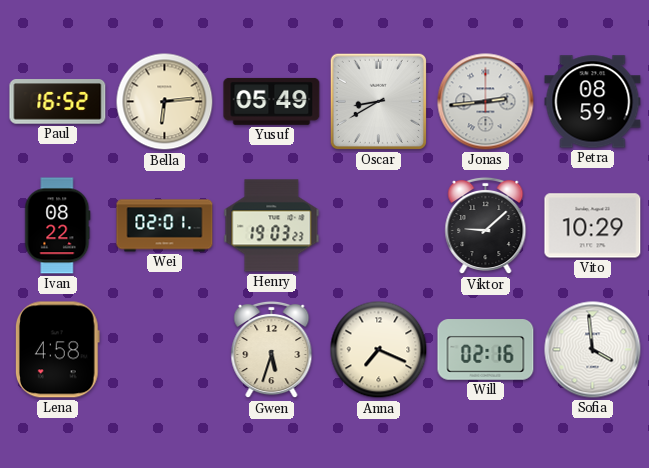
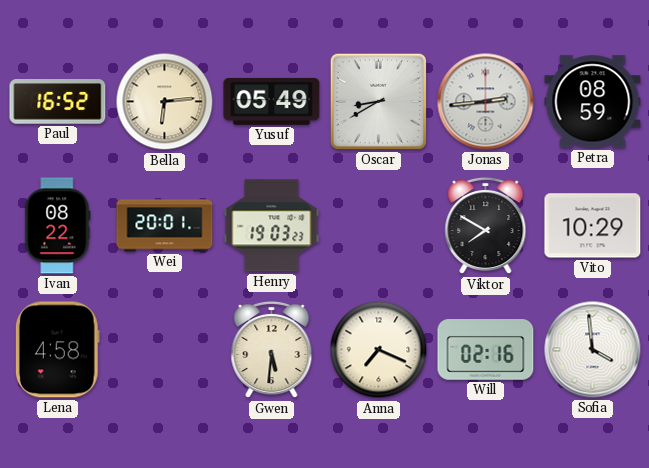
Wei: 02:01 -> 20:01 (165, 226)
Viktor: 9:08 -> 7:50 (486, 226)
Gwen: 5:33 -> 5:31 (272, 350)
